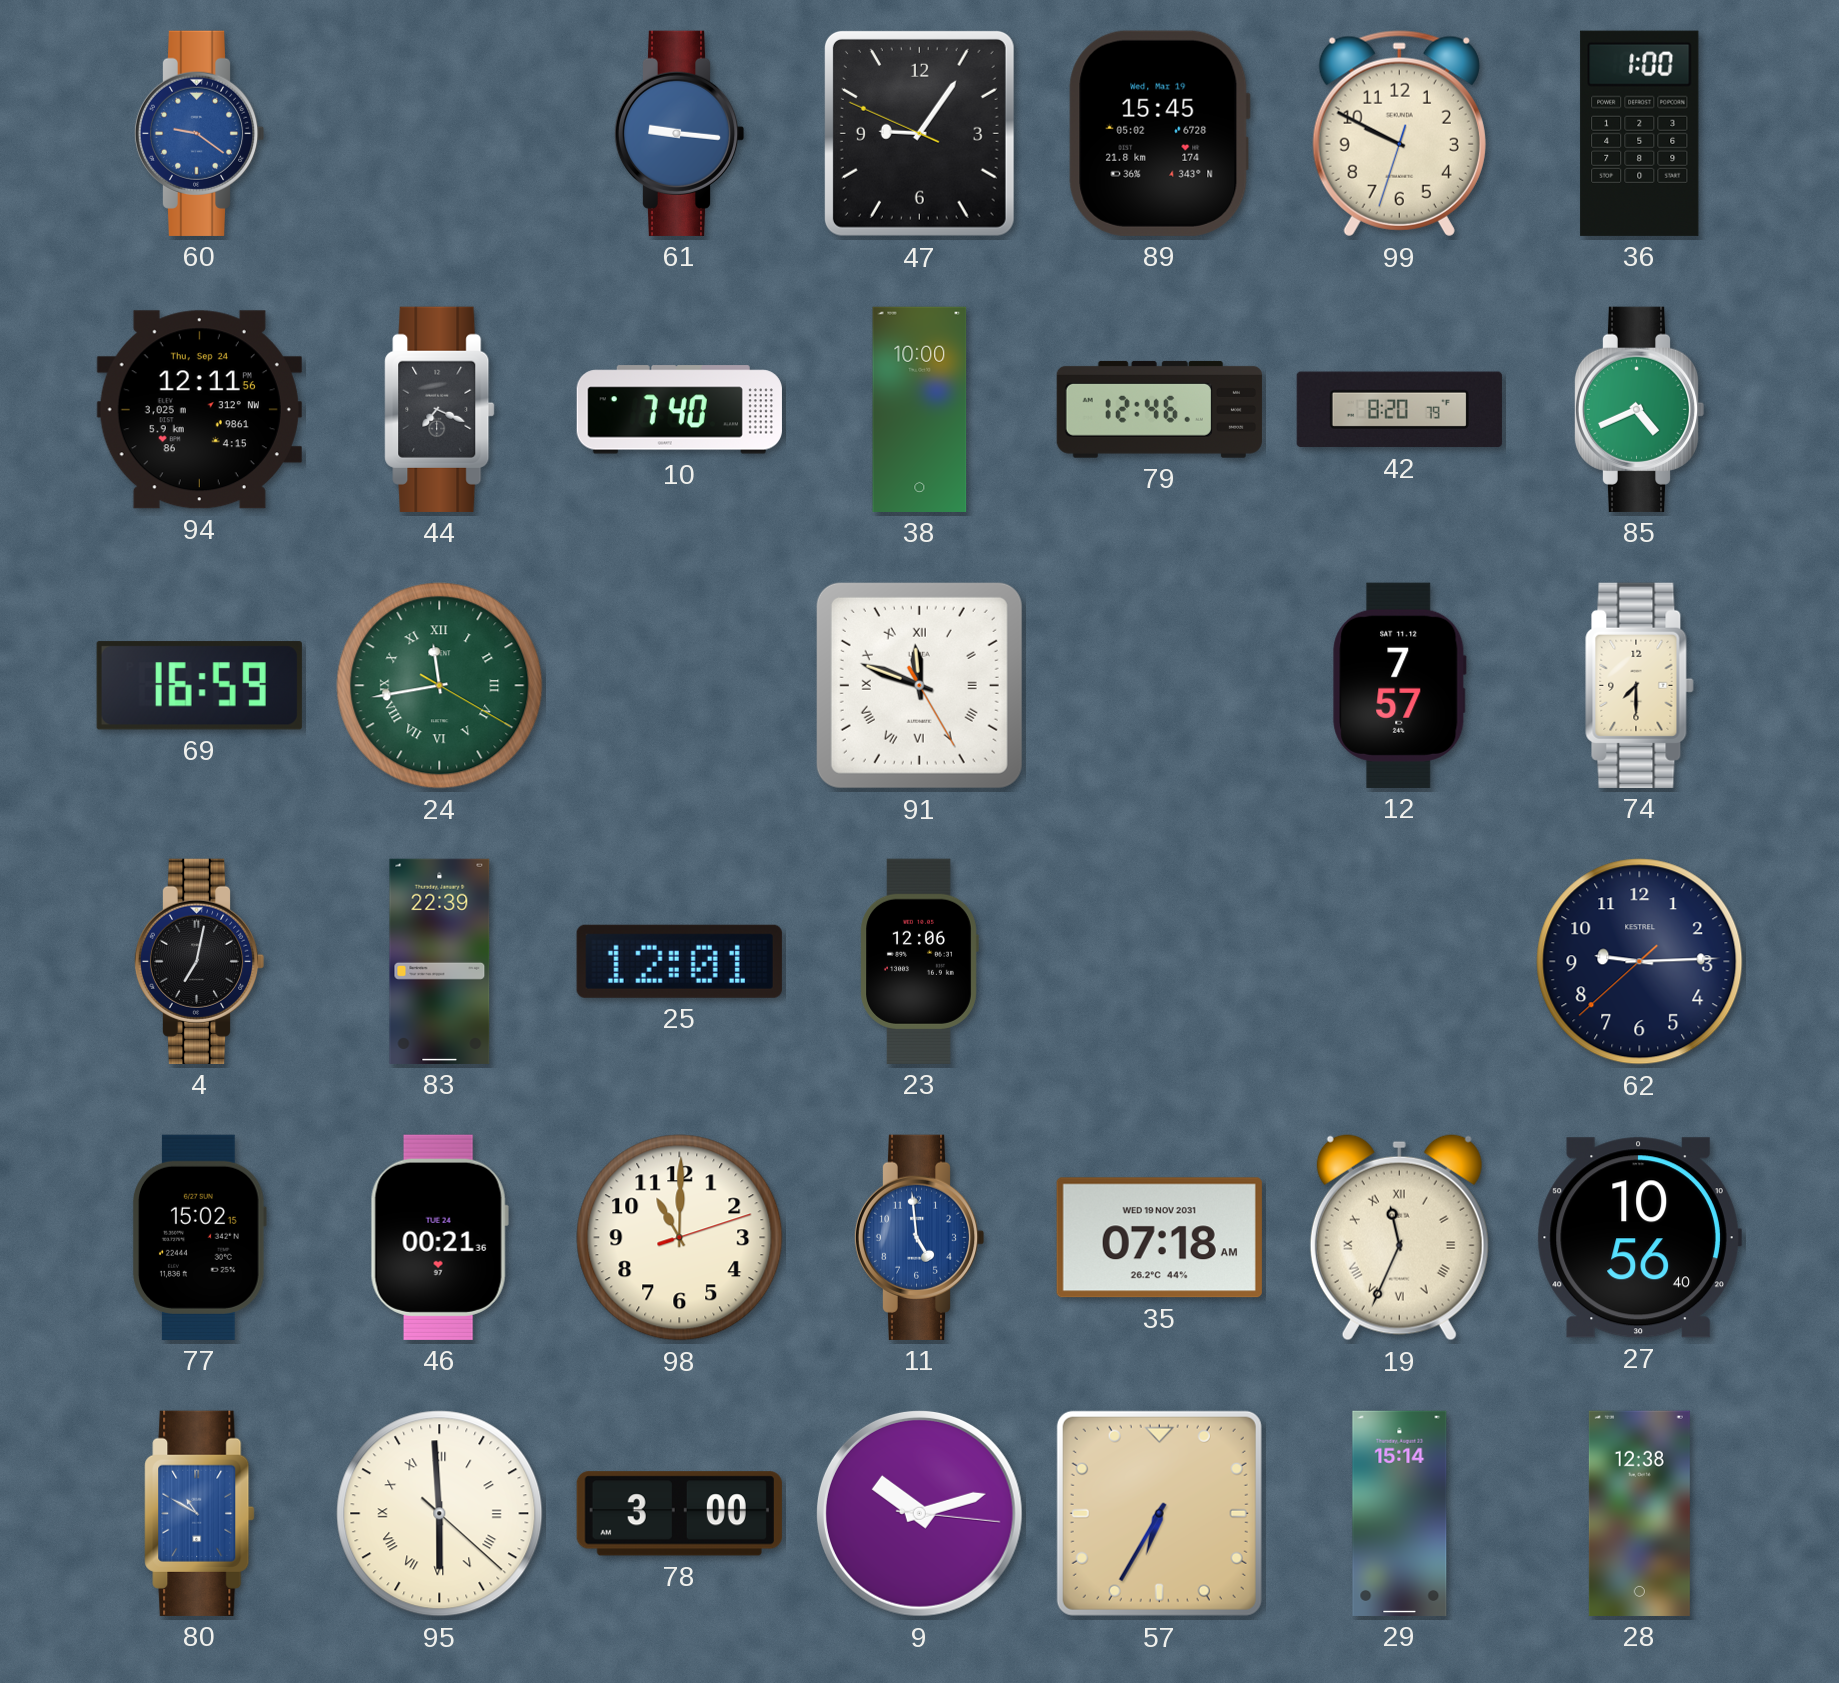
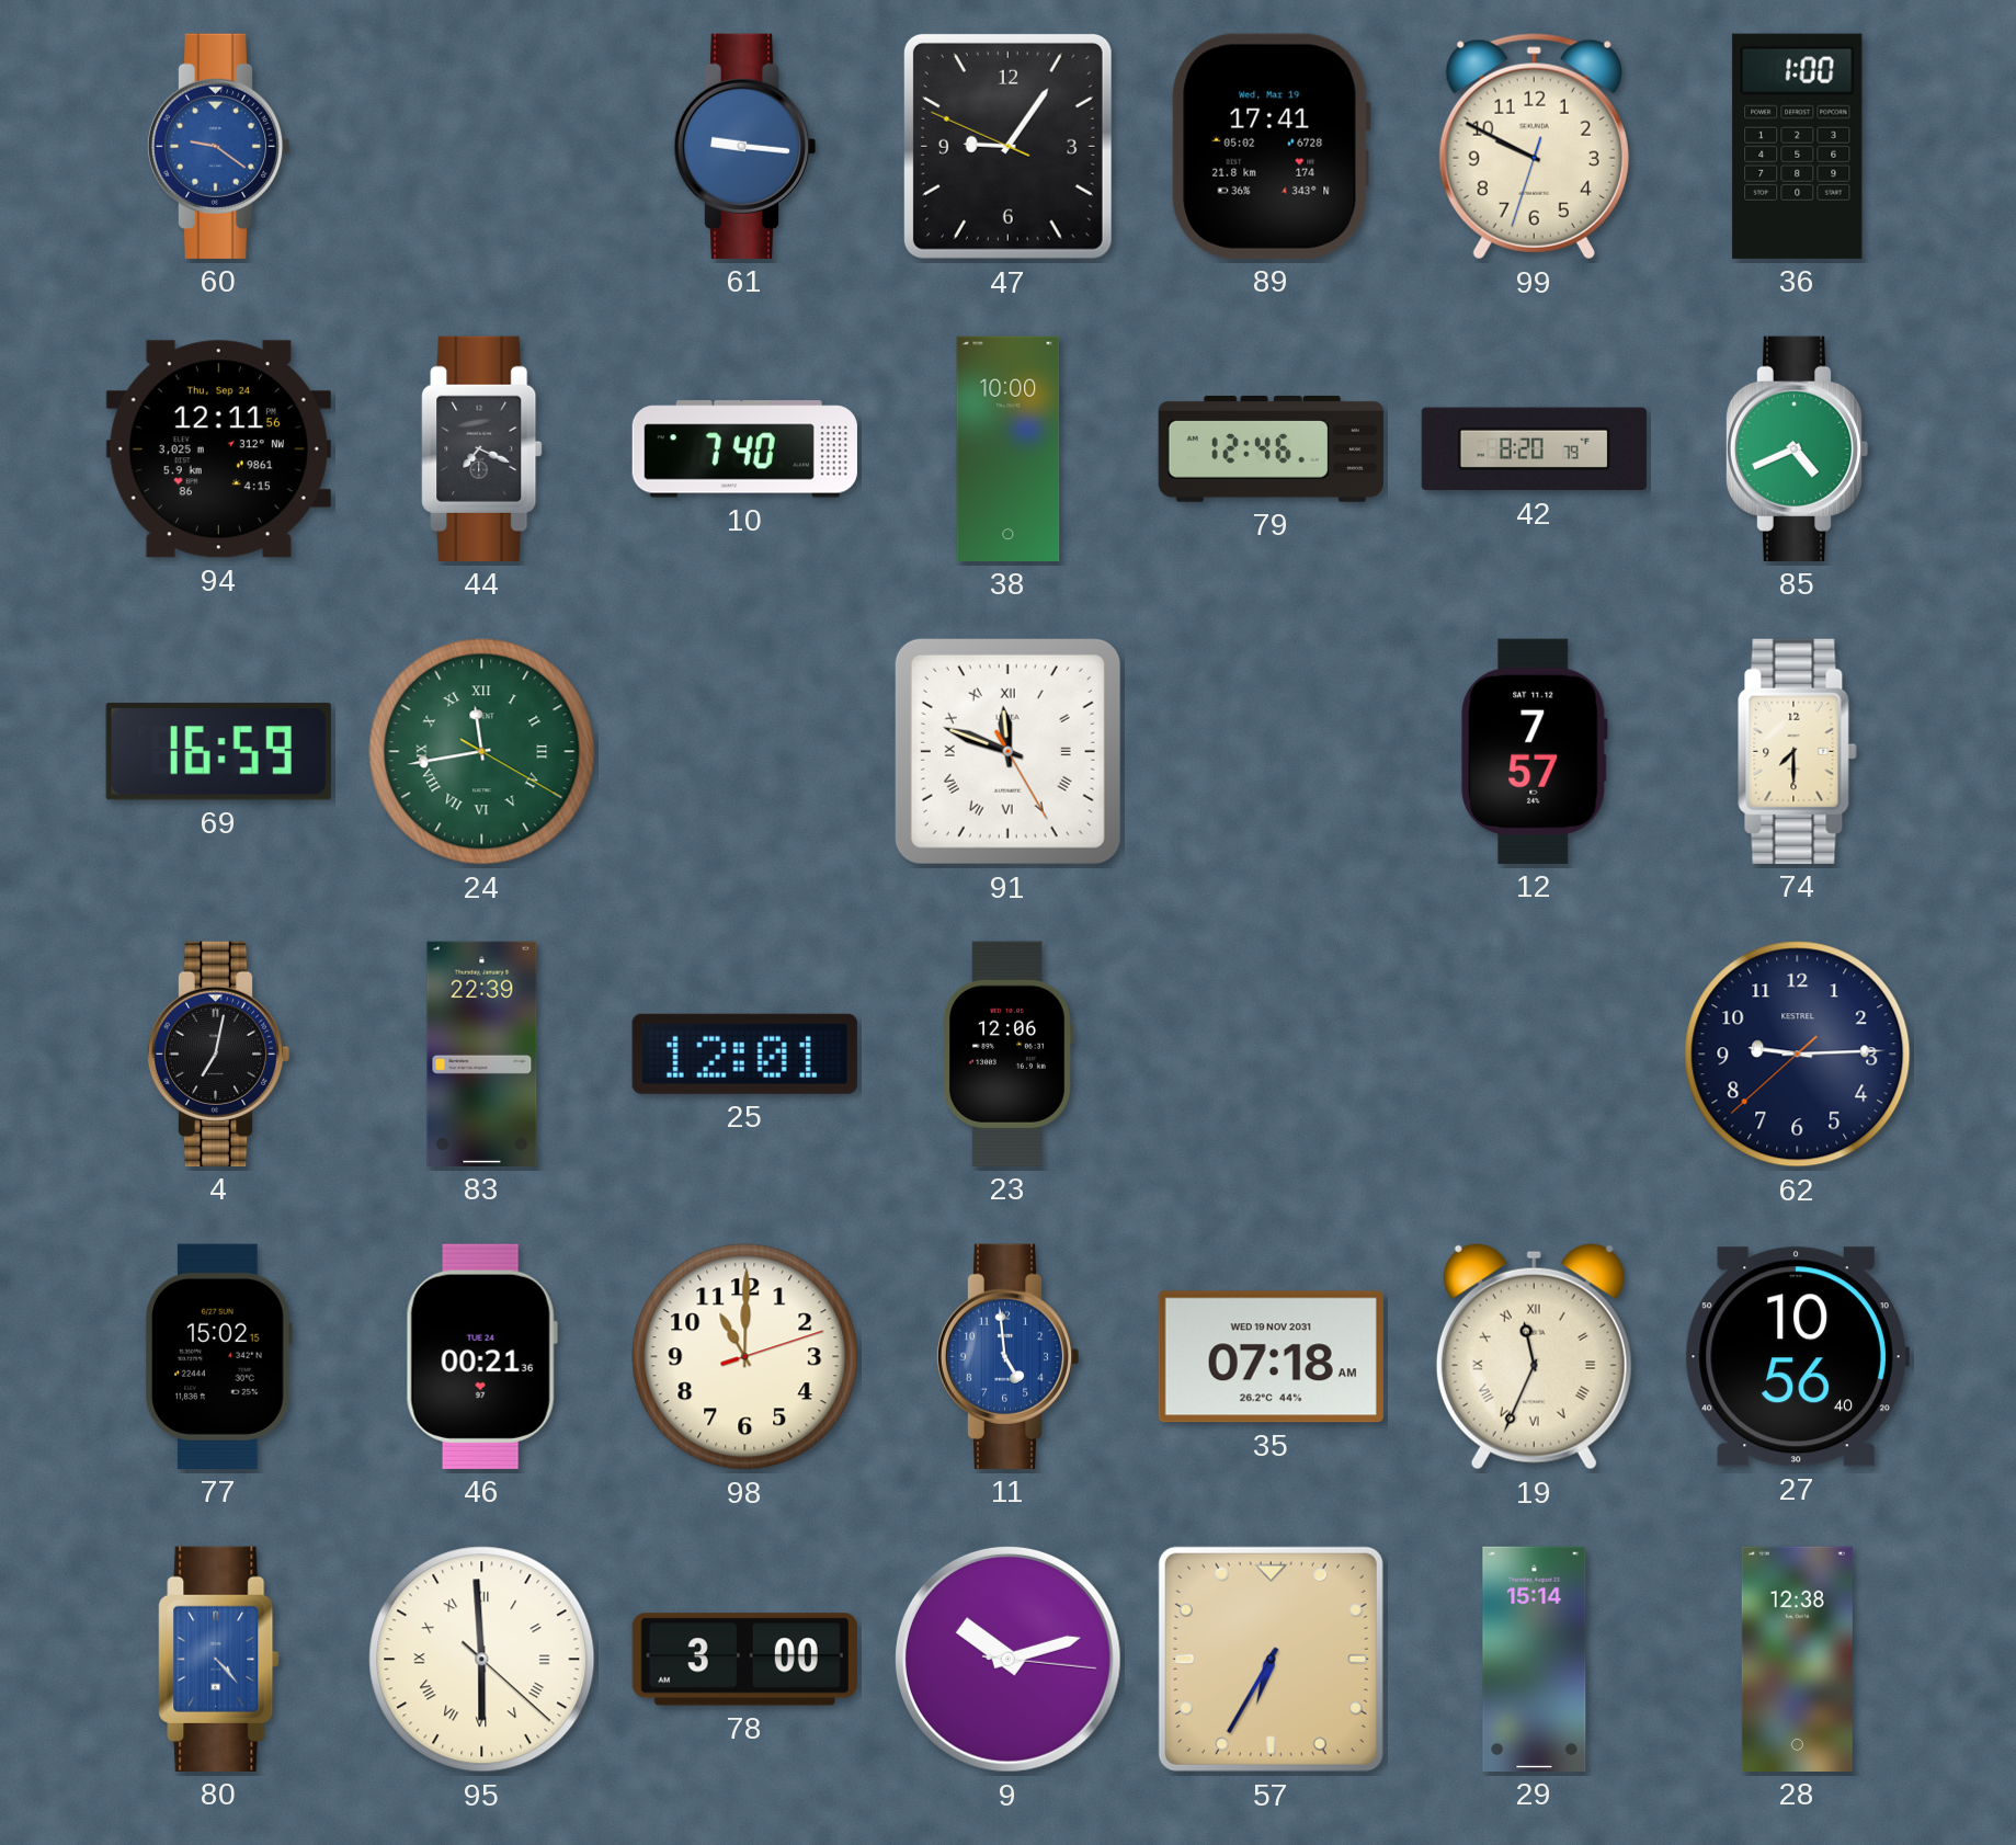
89: 15:45 -> 17:41 (1271, 146)
80: 10:50 -> 4:23 (219, 1659)
